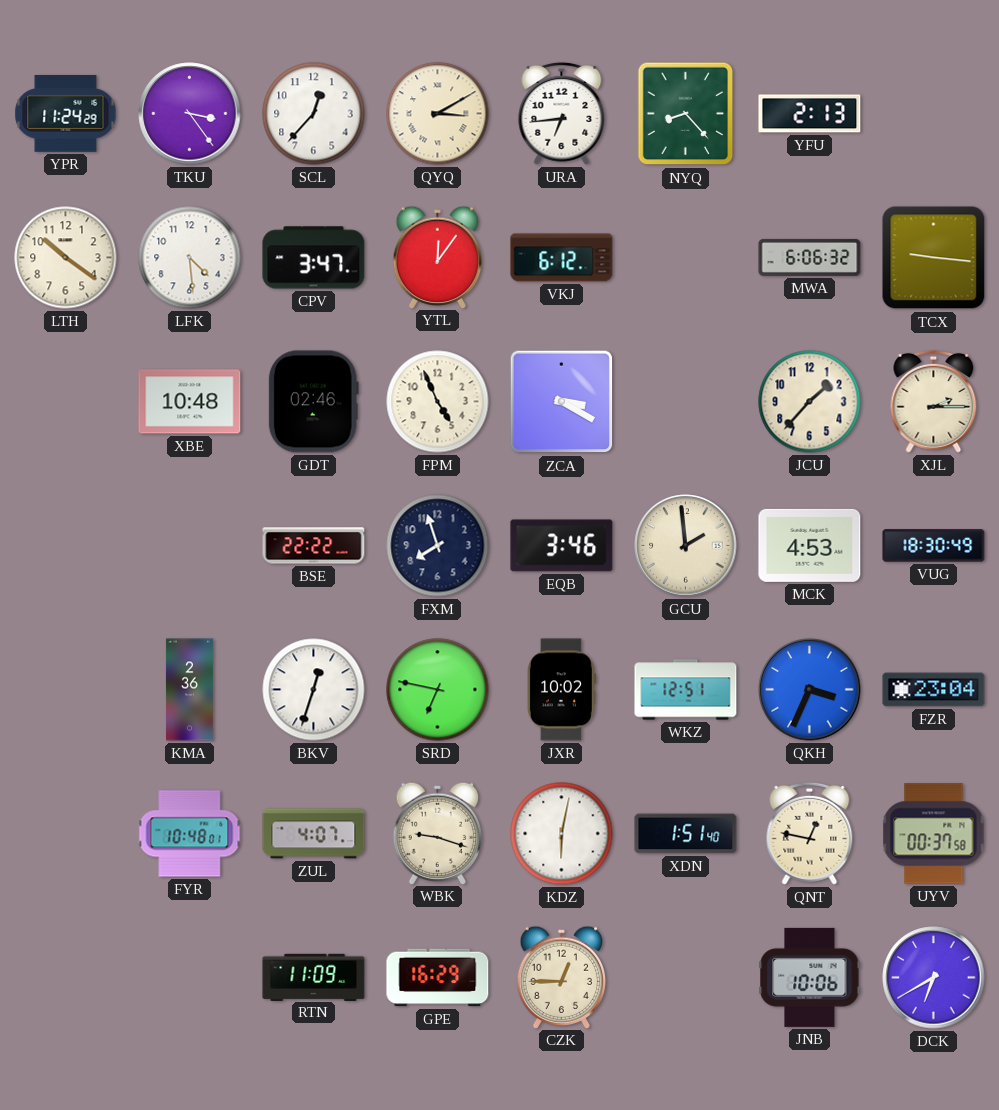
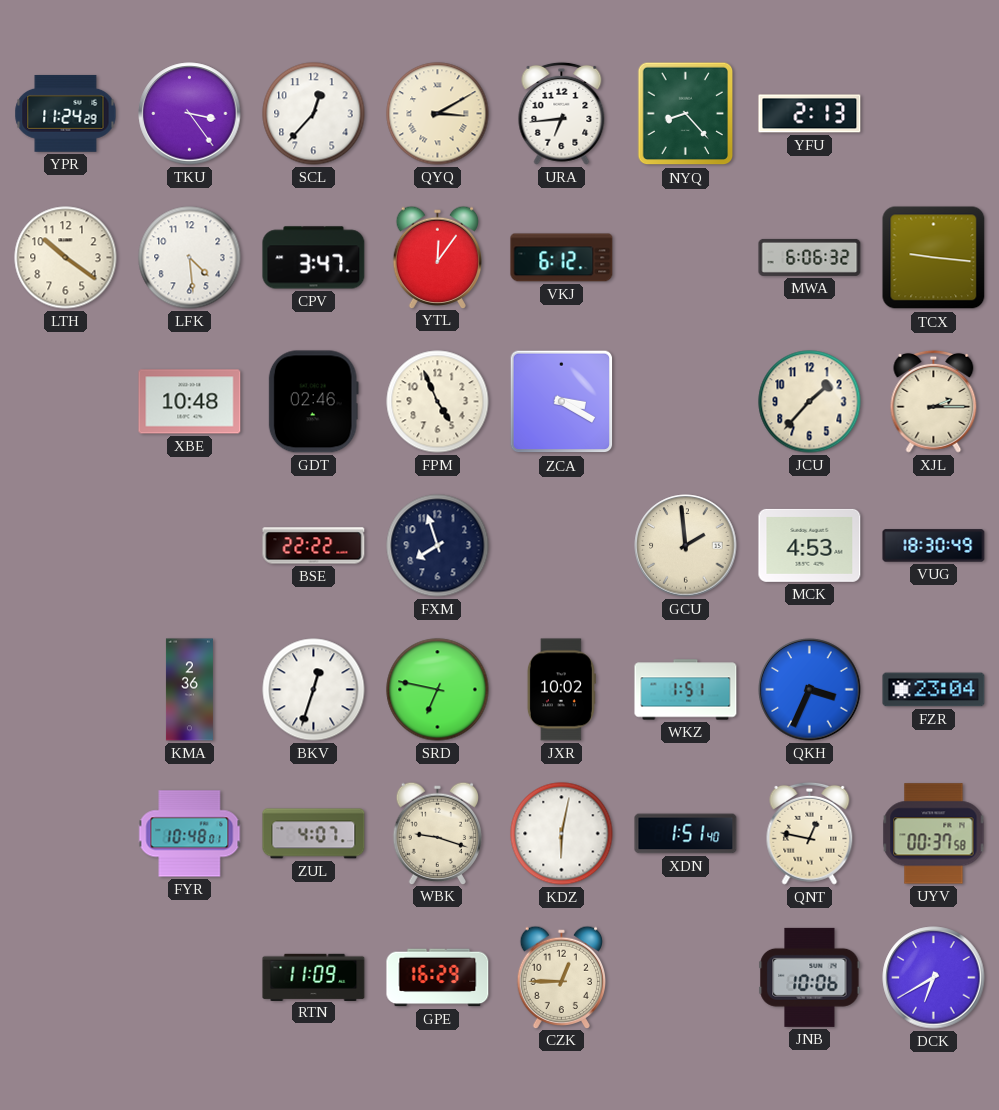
EQB: 3:46 -> none (562, 546)
WKZ: 12:51 -> 1:51 (686, 690)
